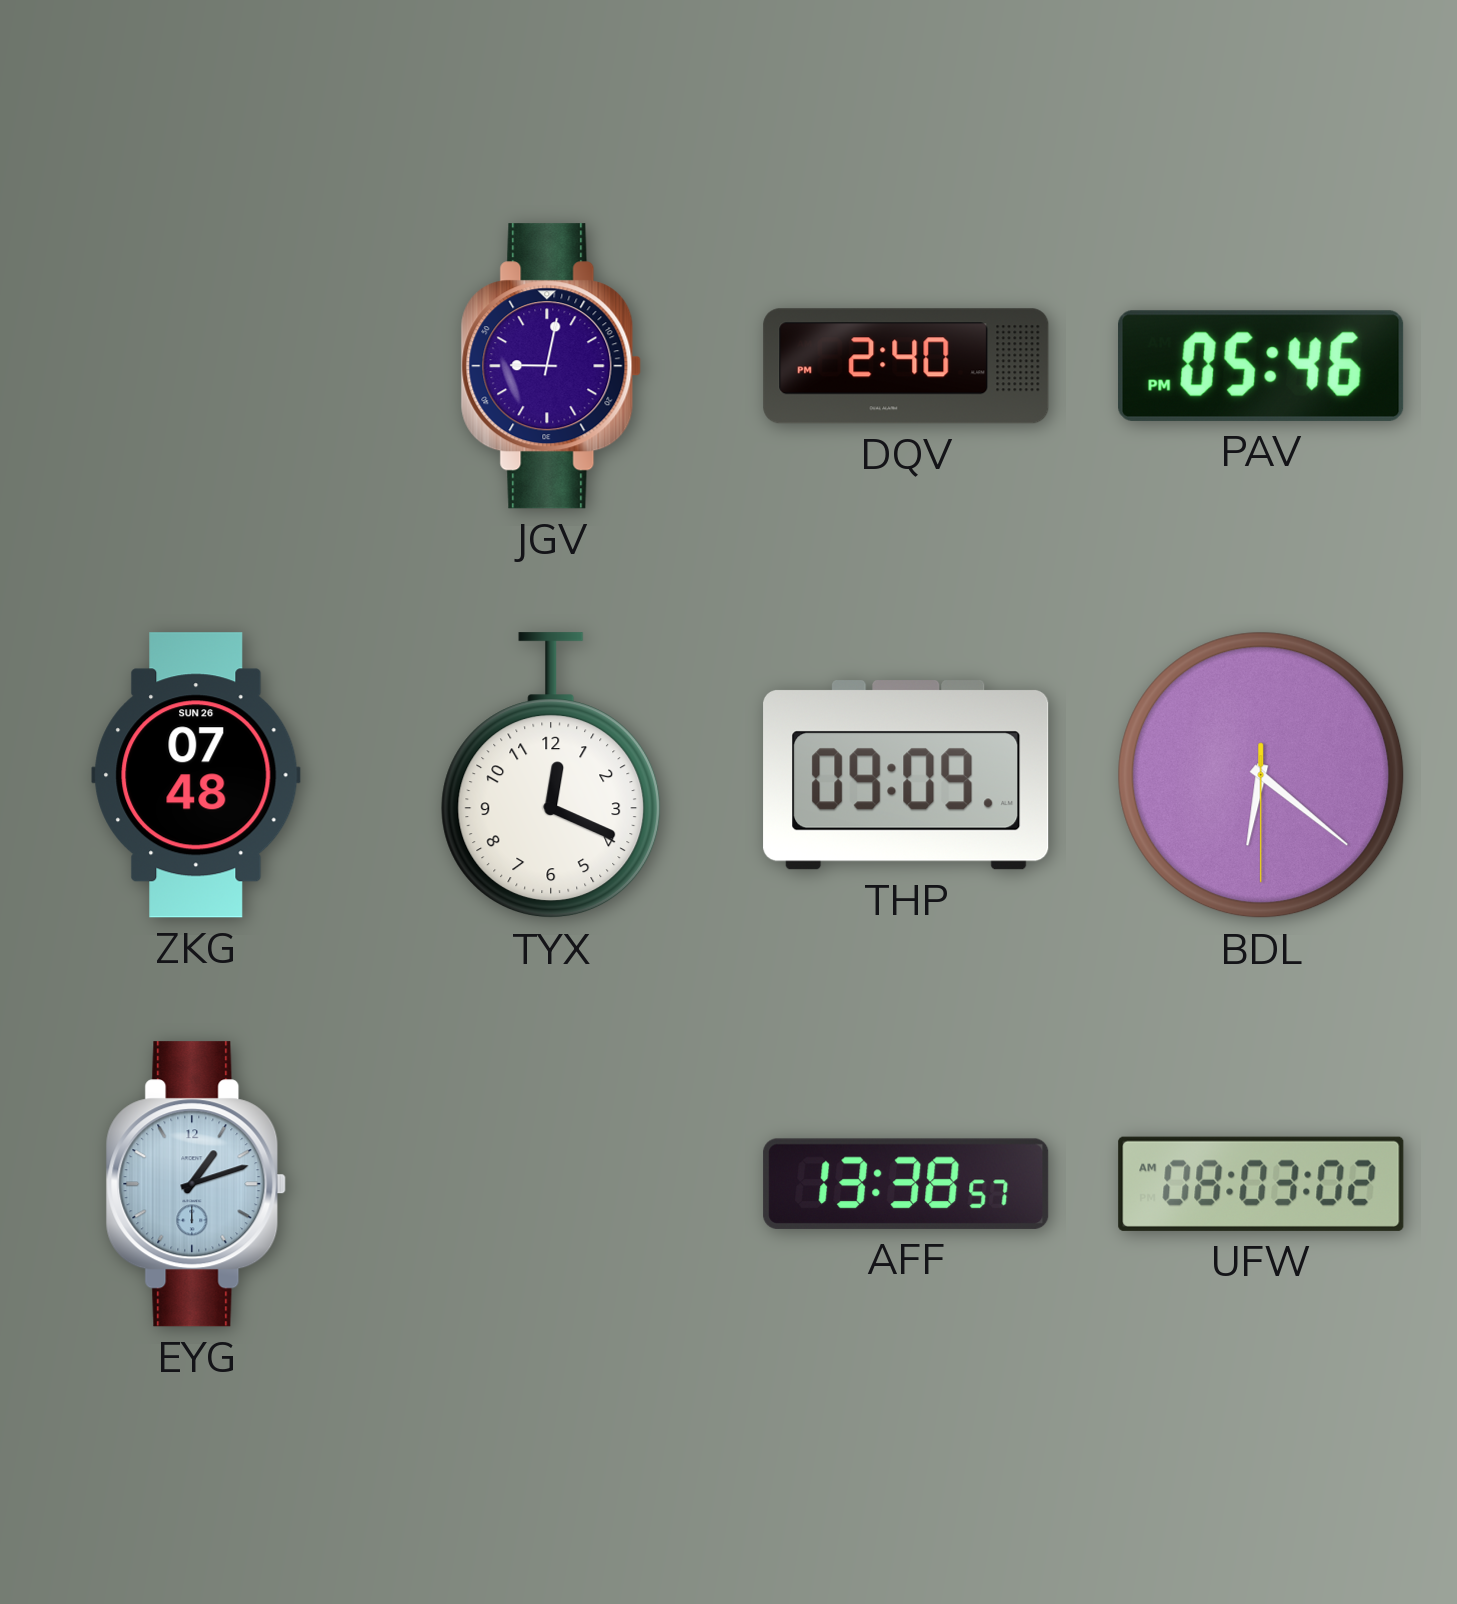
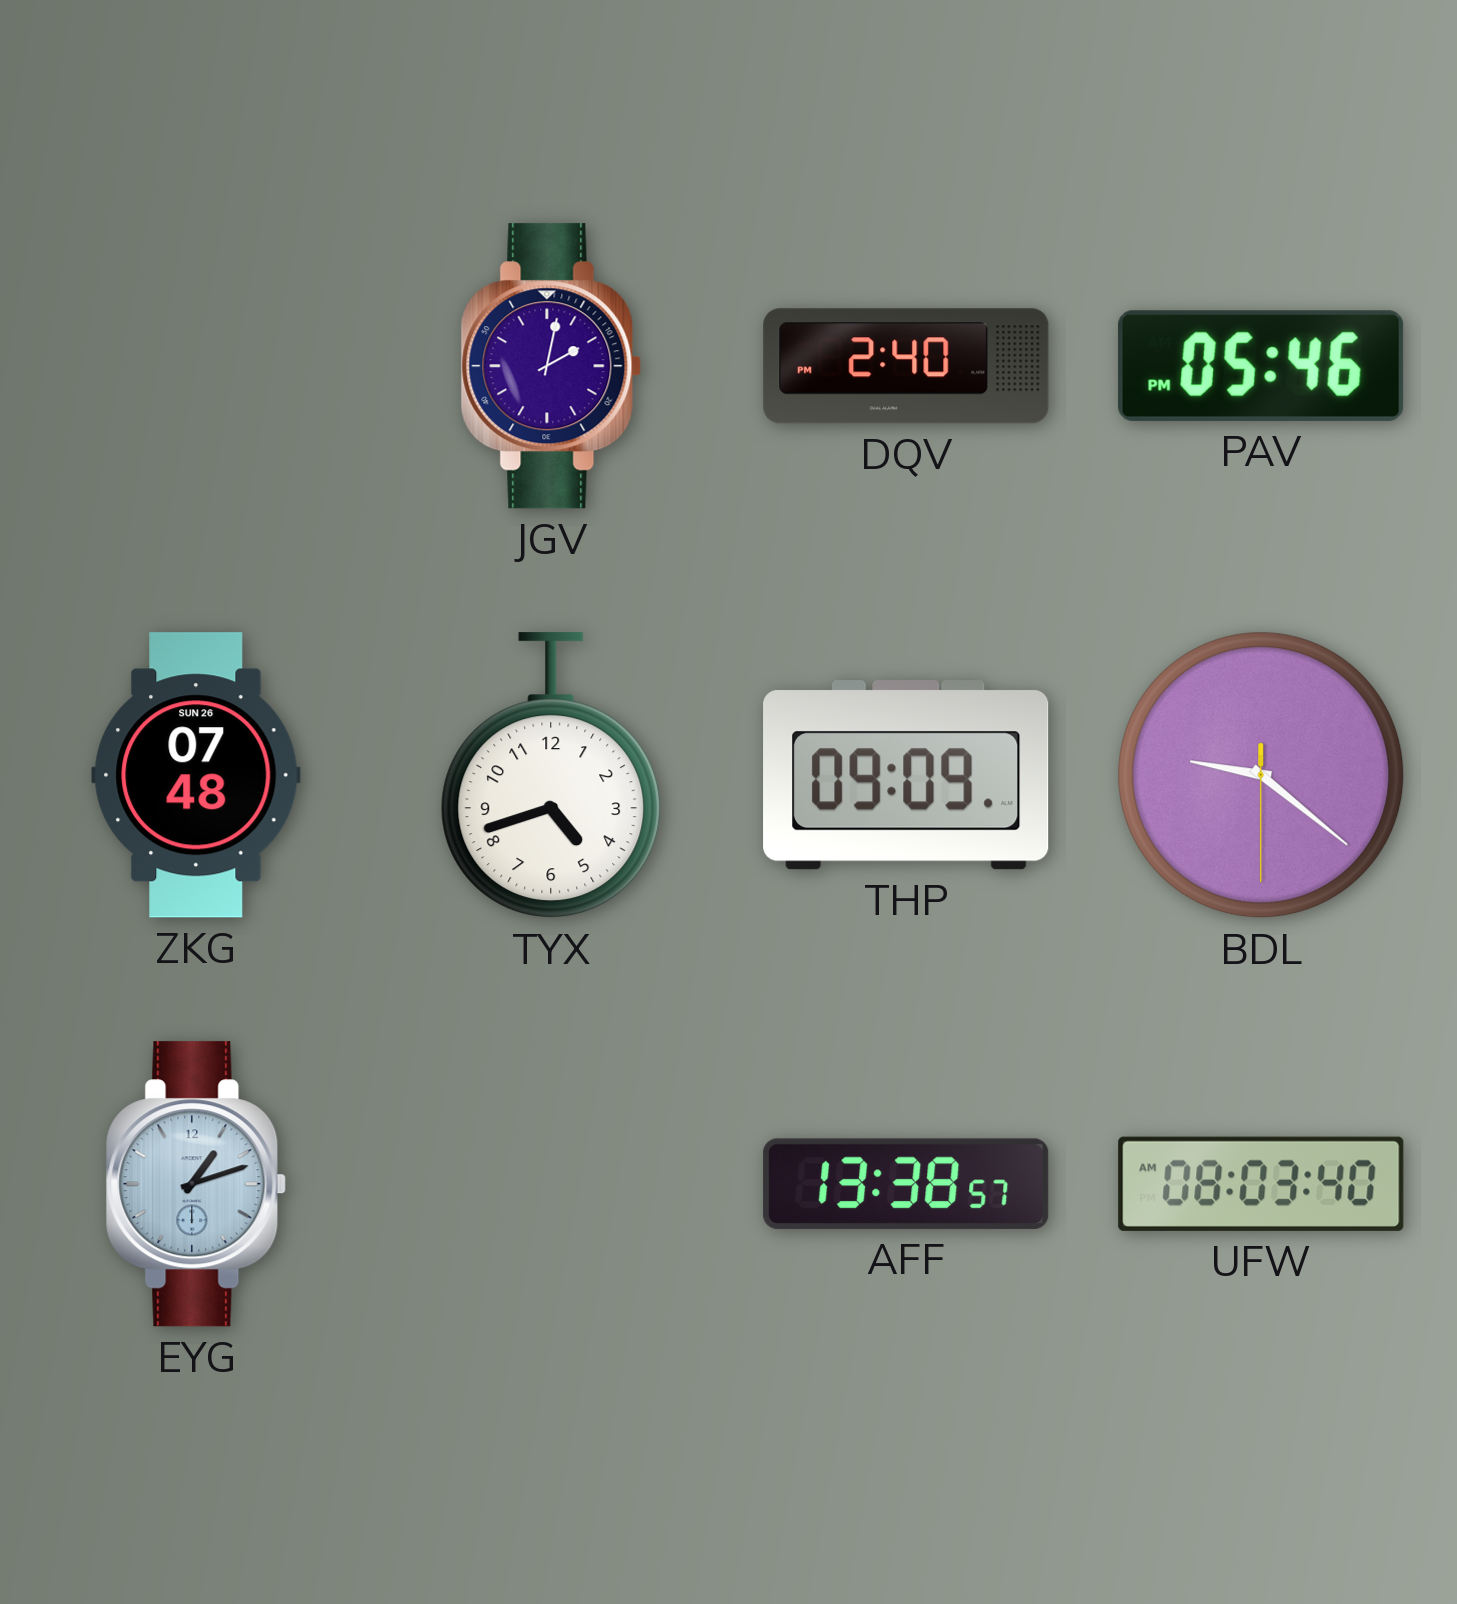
JGV: 9:02 -> 2:02 (551, 366)
TYX: 12:19 -> 4:42 (551, 776)
BDL: 6:21 -> 9:21 (1261, 775)
UFW: 08:03:02 AM -> 08:03:40 AM (1261, 1184)
